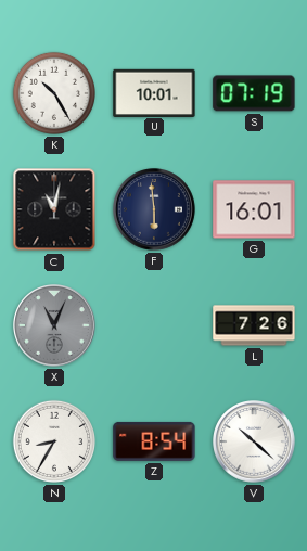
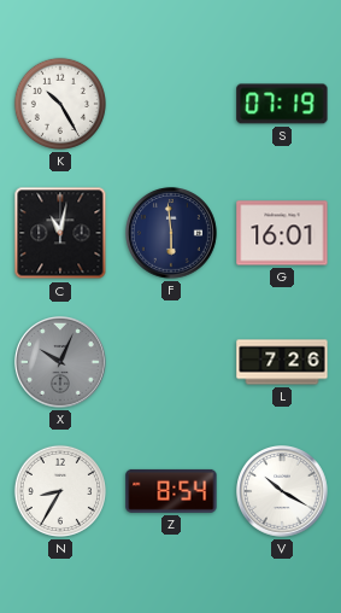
U: 10:01 -> none (154, 92)
X: 11:04 -> 10:04 (61, 363)
V: 10:22 -> 10:20 (283, 492)
